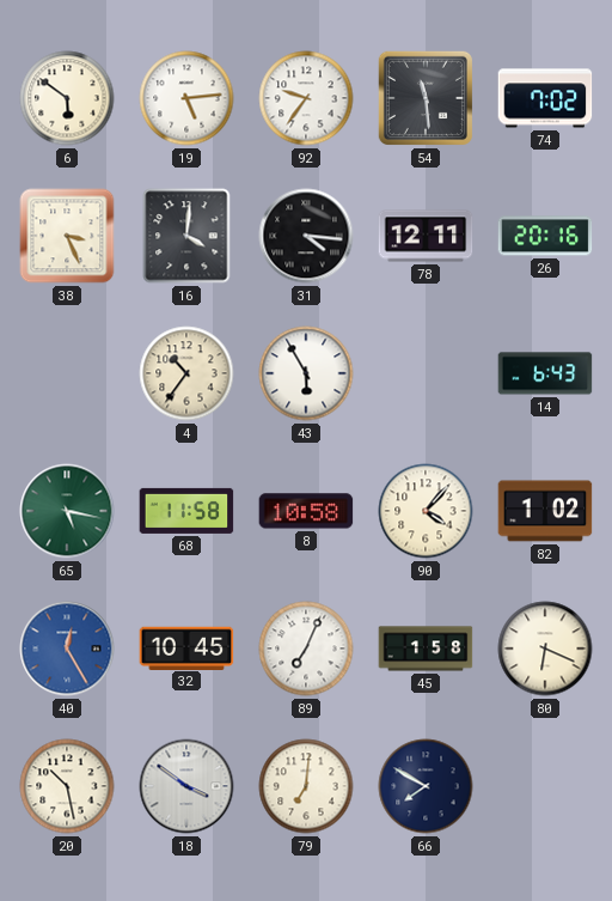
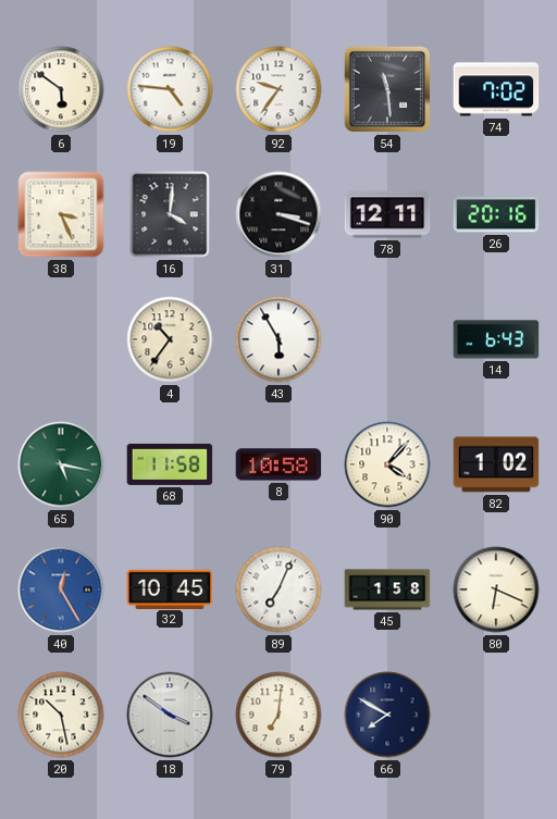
19: 5:14 -> 4:46 (170, 89)
31: 4:16 -> 3:18 (278, 214)
